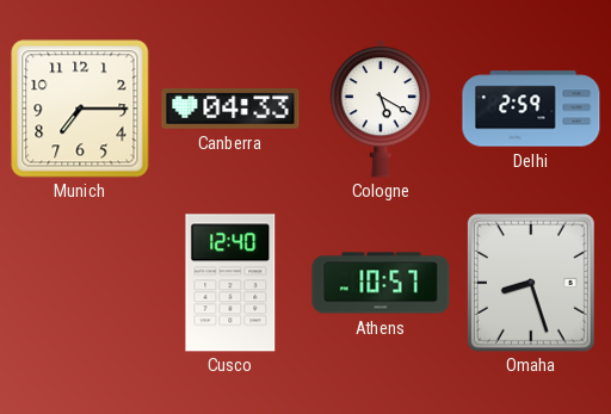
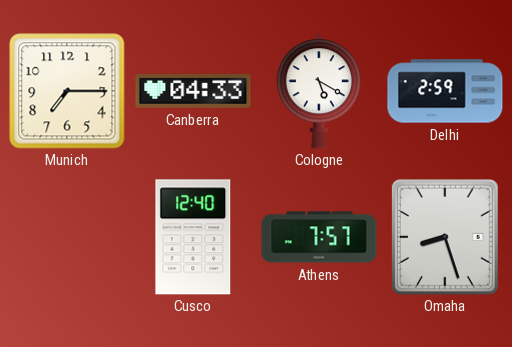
Athens: 10:57 -> 7:57 (319, 237)
